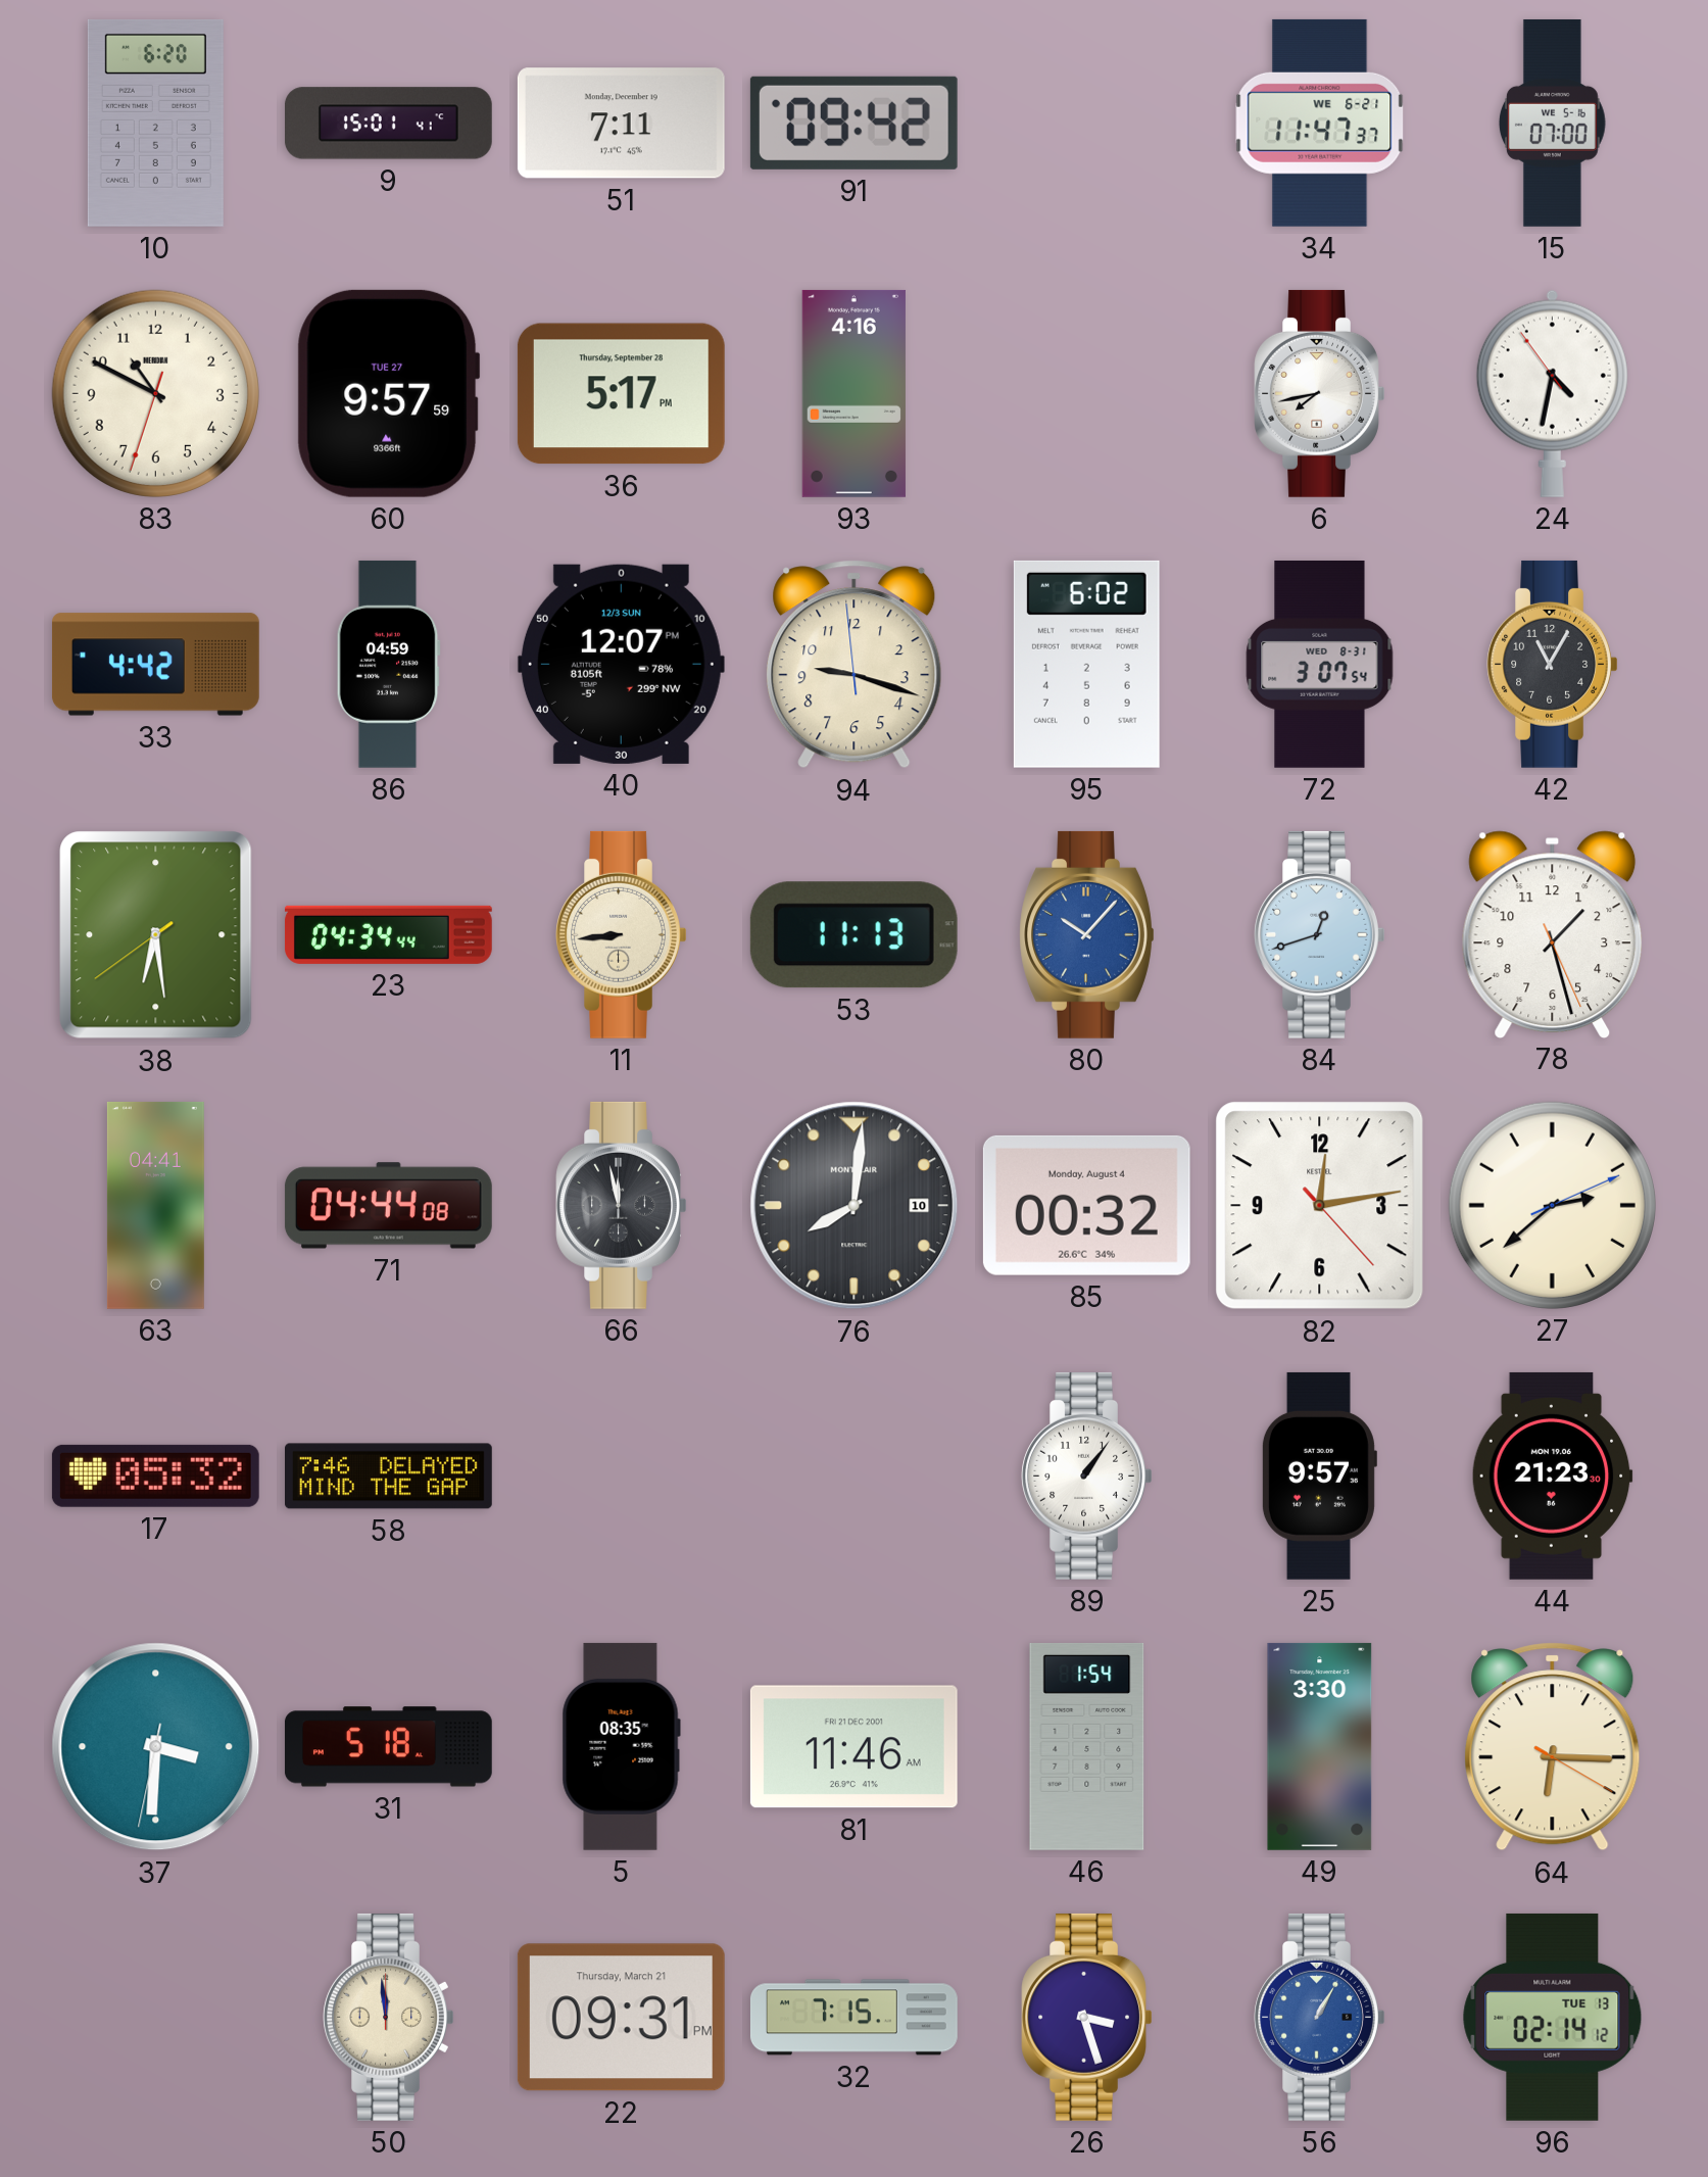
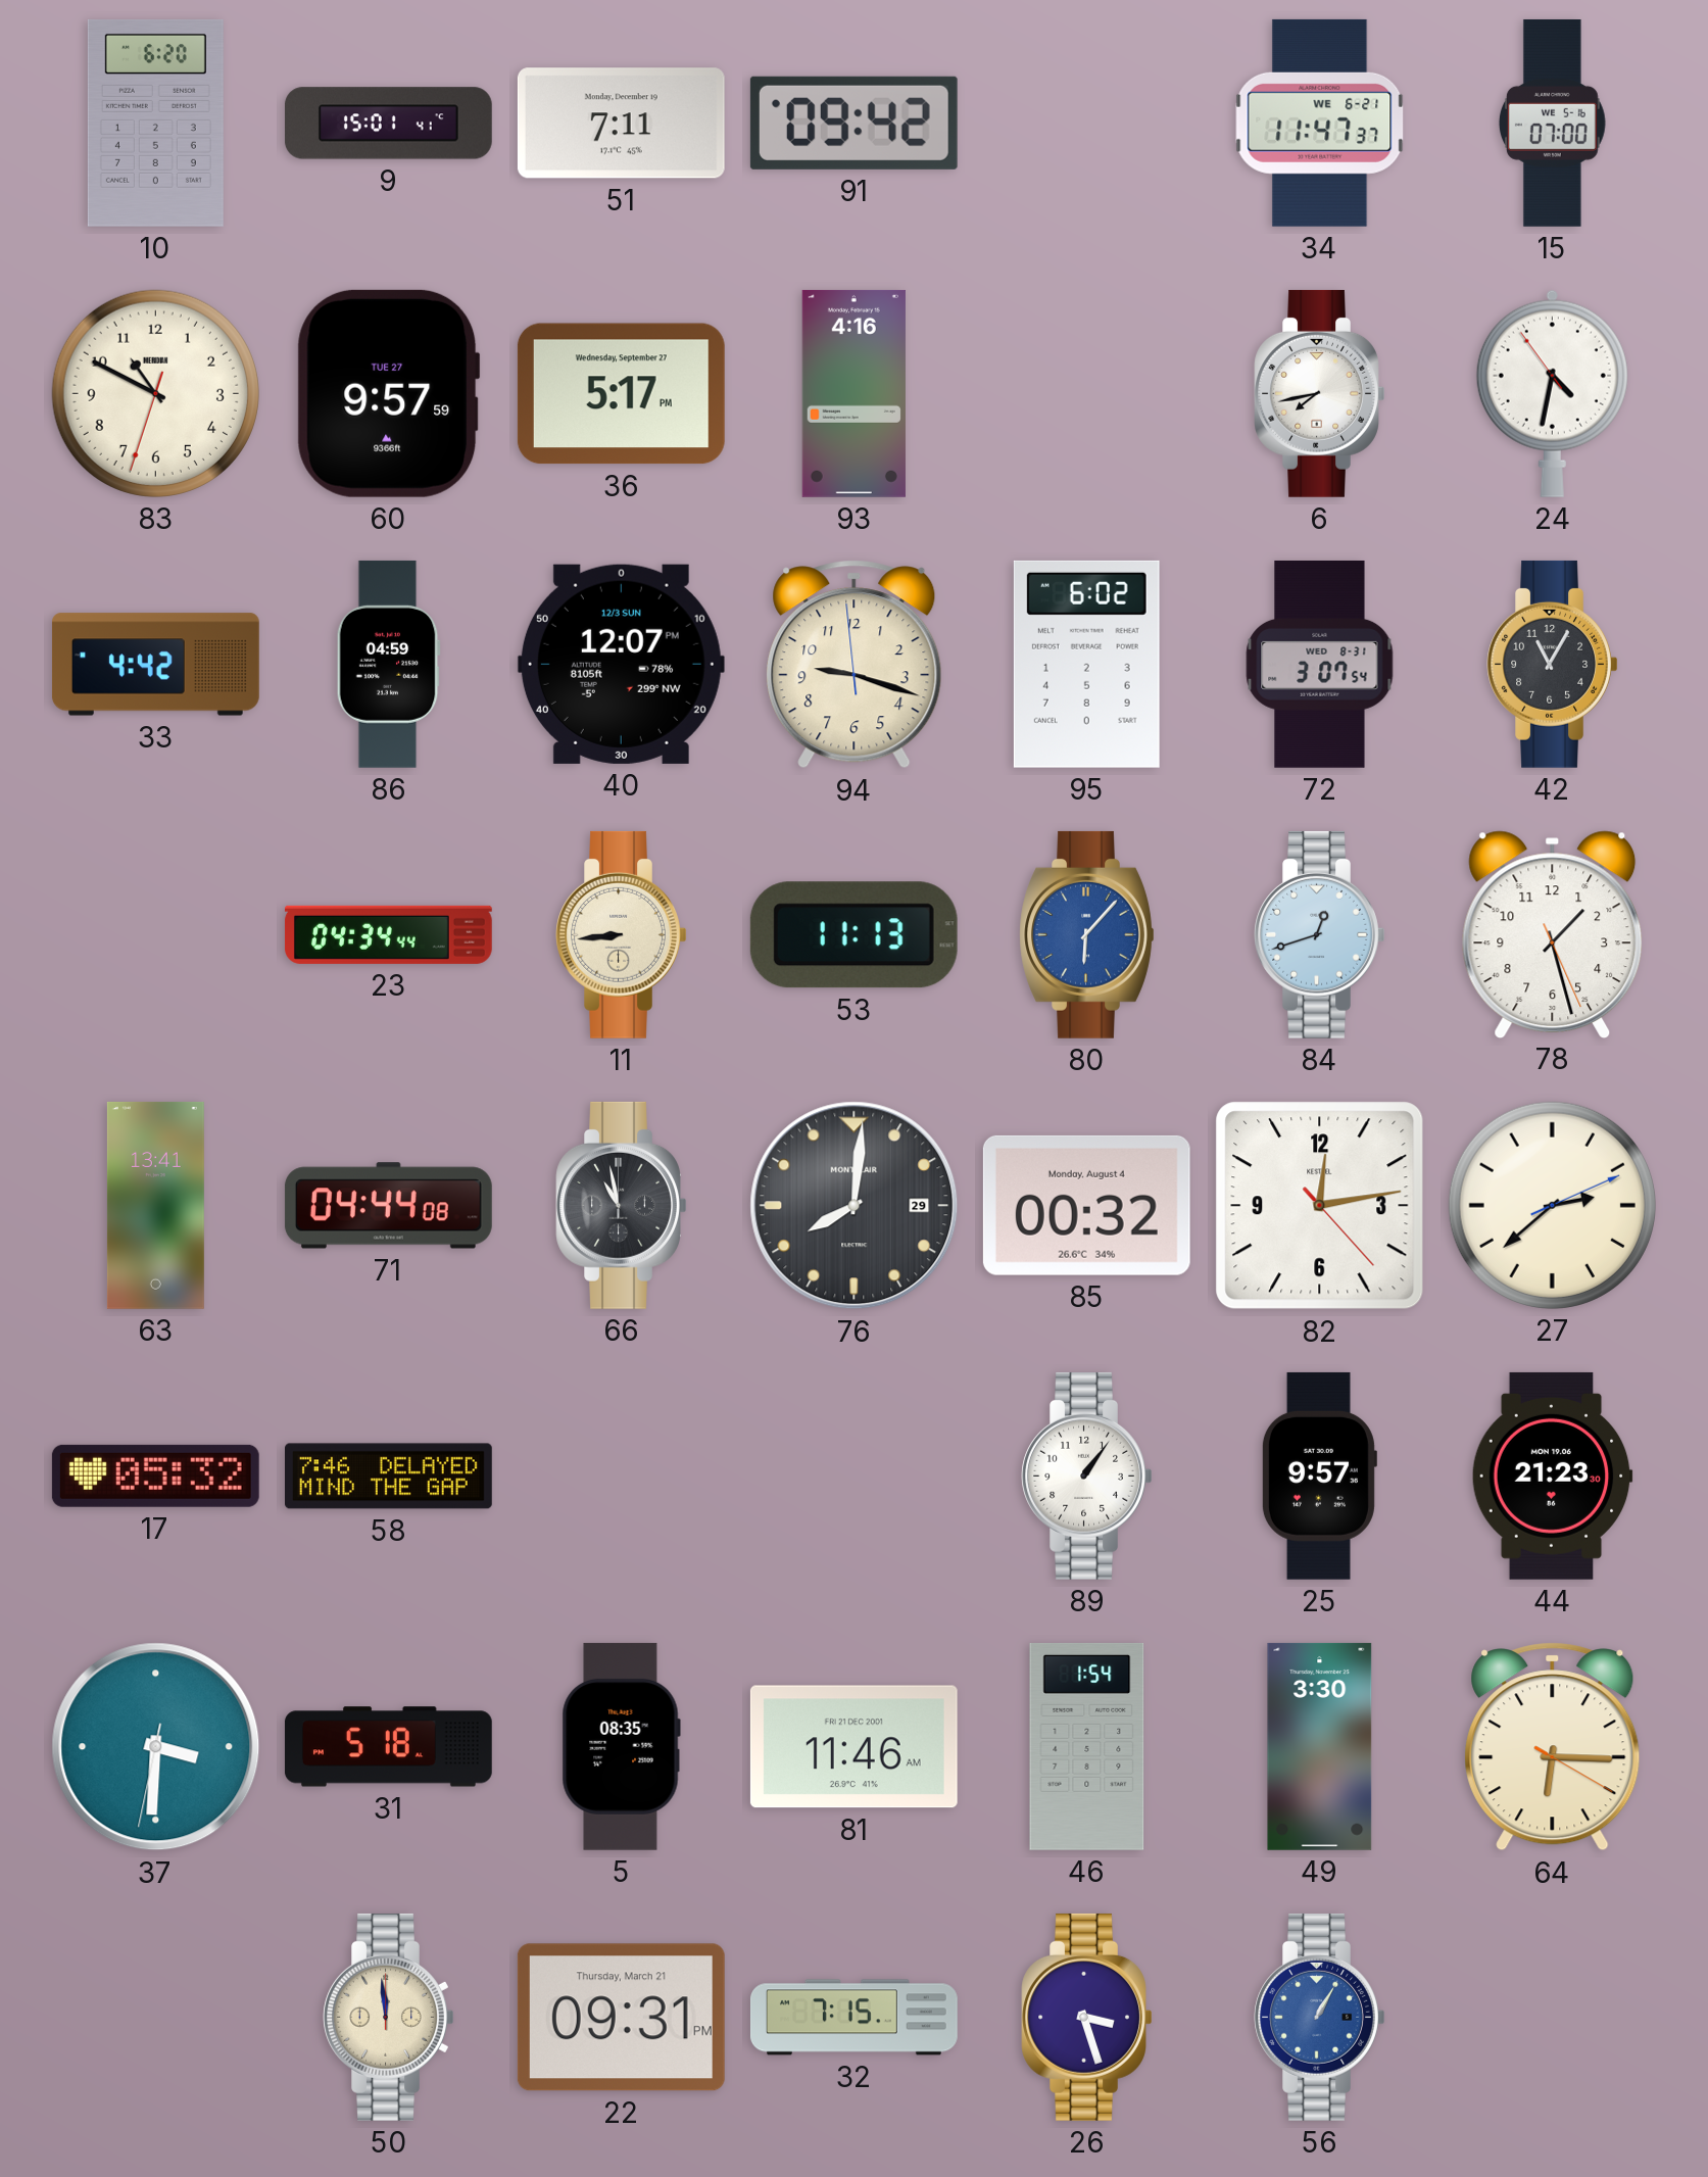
36 date: Thursday, September 28 -> Wednesday, September 27 (621, 394)
38: 6:28 -> none (156, 935)
80: 10:07 -> 6:07 (1087, 934)
63: 04:41 -> 13:41 (155, 1205)
66: 11:58 -> 10:58 (622, 1205)
76 date: 10 -> 29 (855, 1206)
96: 02:14 -> none (1553, 2017)
